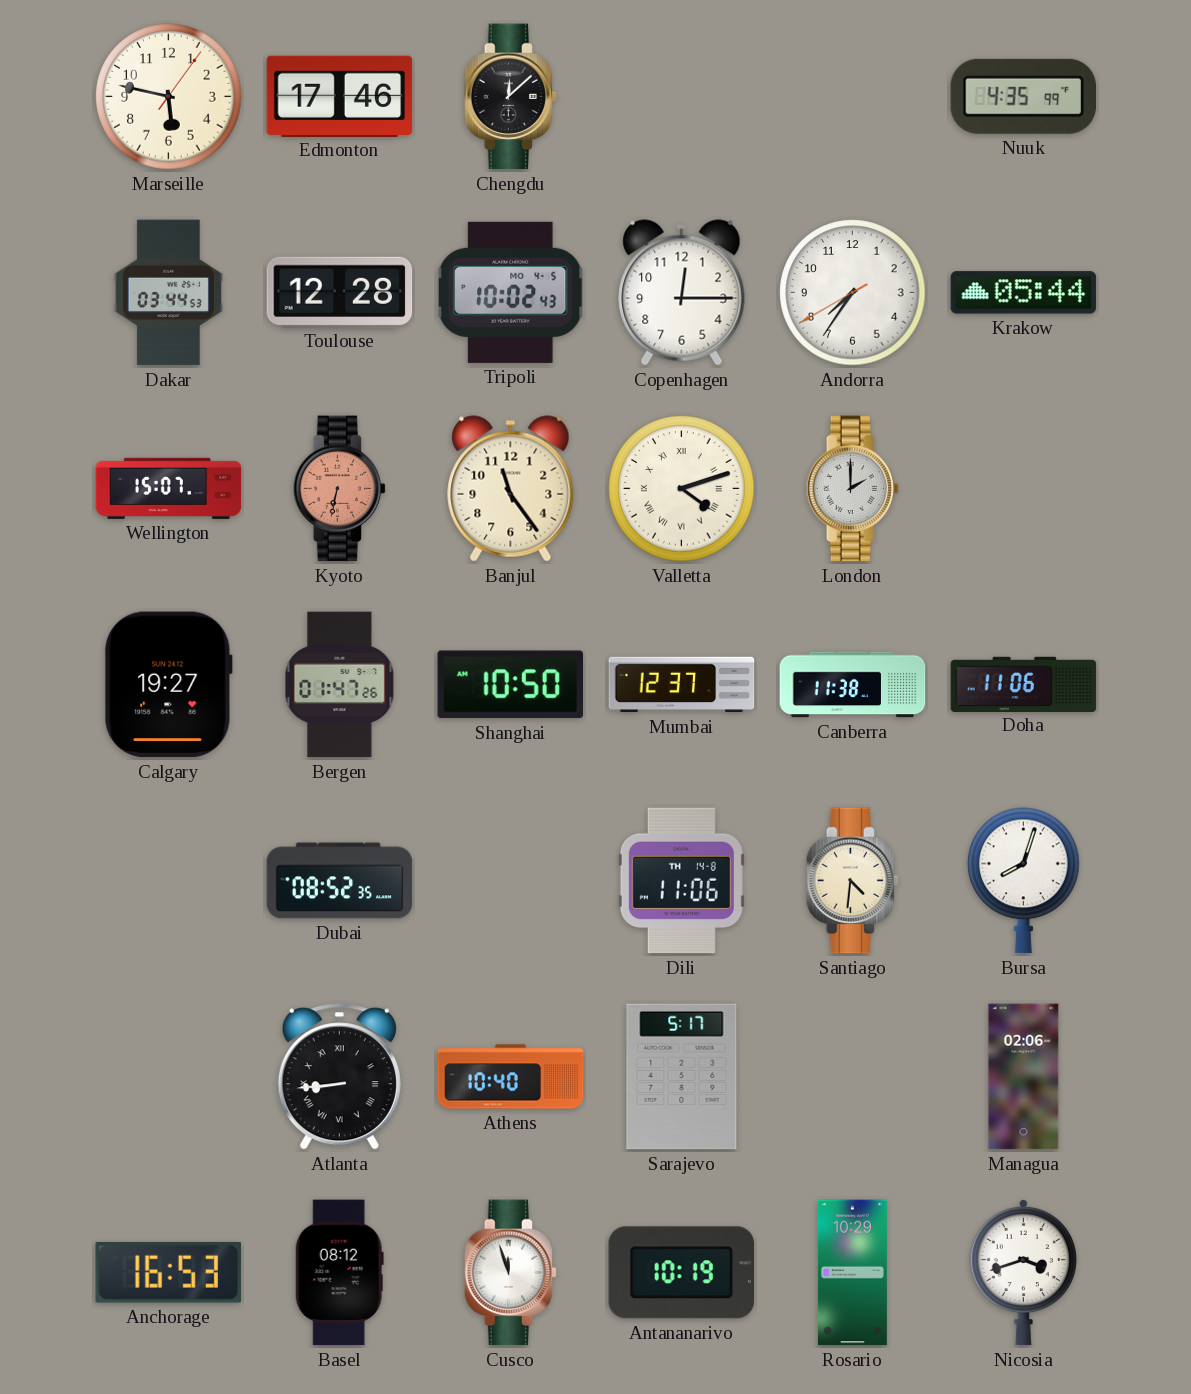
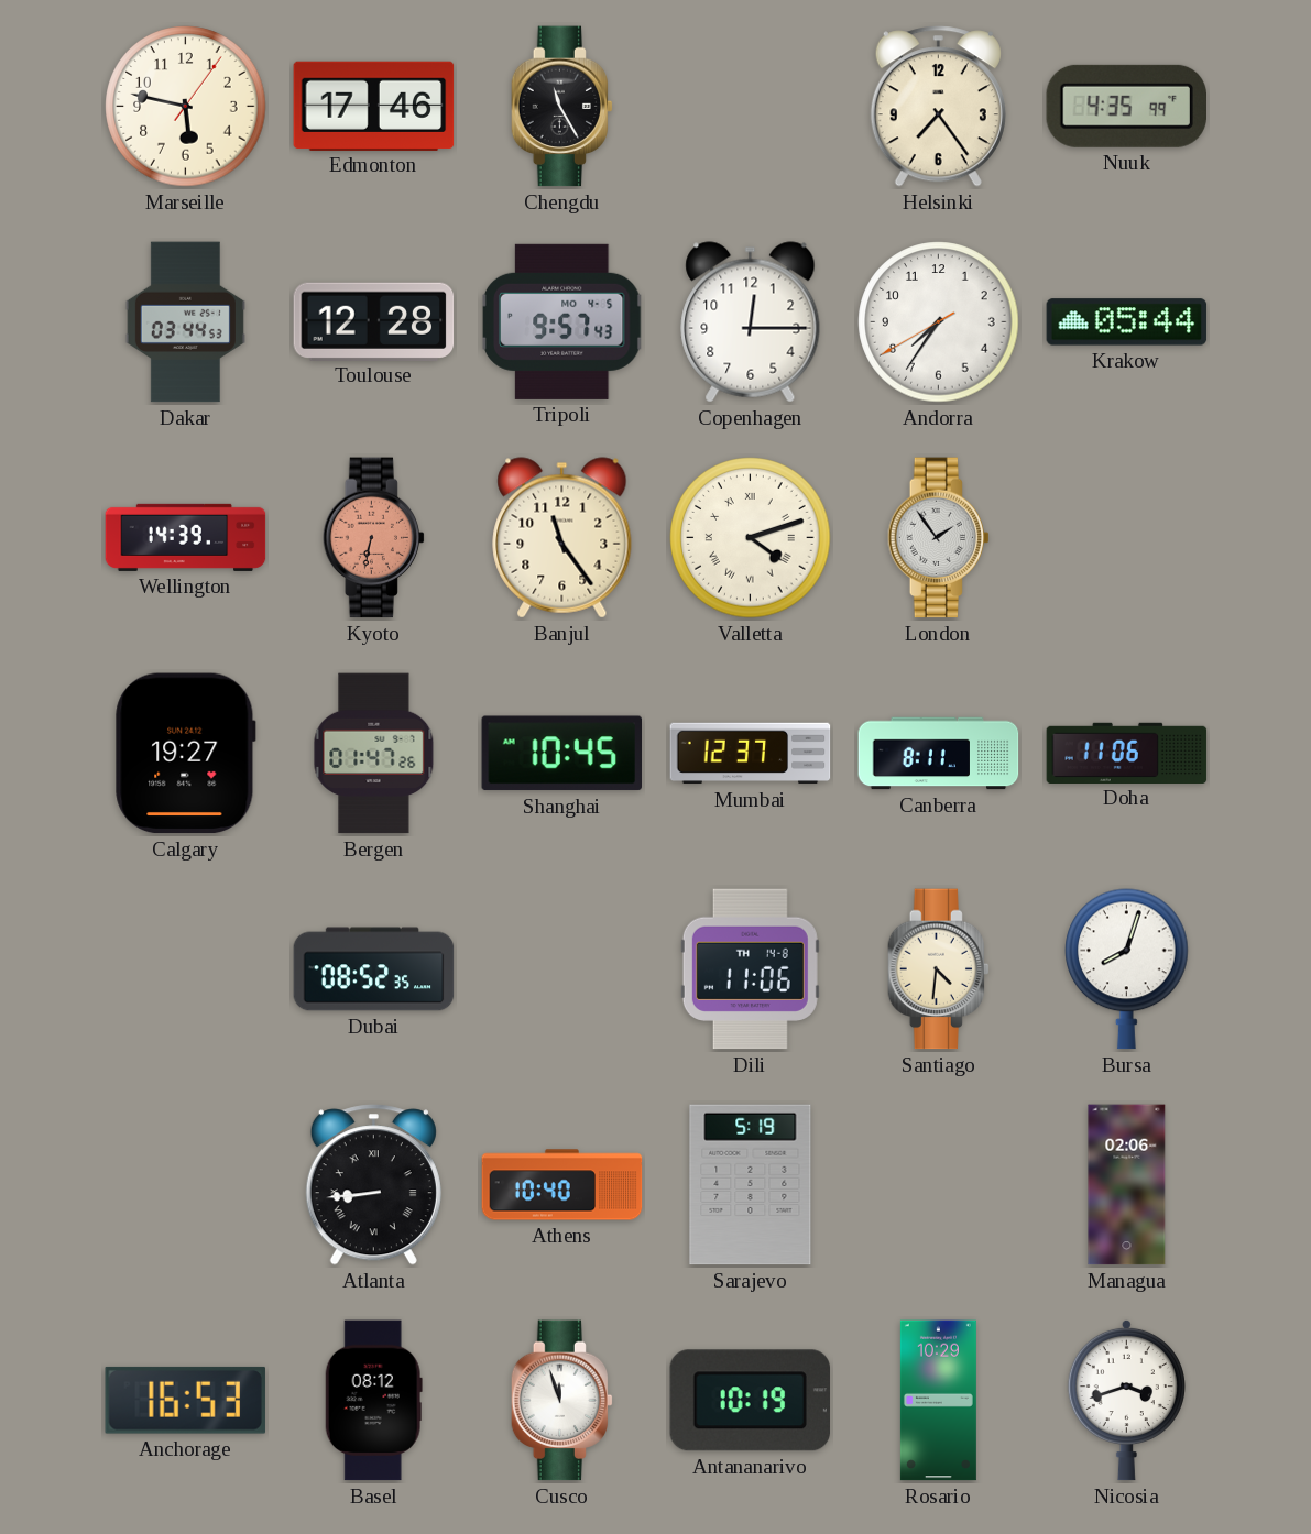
Chengdu: 12:08 -> 11:25 (562, 107)
Helsinki: none -> 7:24 (938, 107)
Tripoli: 10:02 -> 9:57 (561, 321)
Wellington: 15:07 -> 14:39 (186, 537)
London: 2:00 -> 1:54 (939, 538)
Shanghai: 10:50 -> 10:45 (561, 754)
Canberra: 11:38 -> 8:11 (939, 754)
Sarajevo: 5:17 -> 5:19 (751, 1185)
